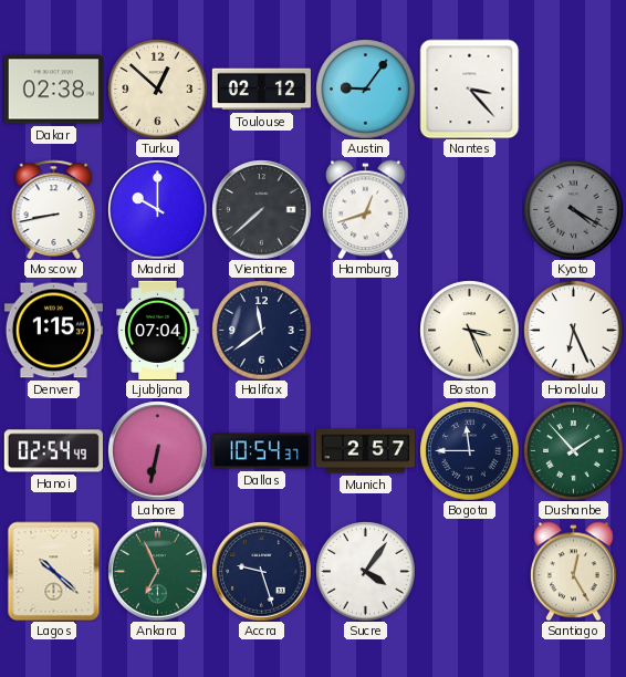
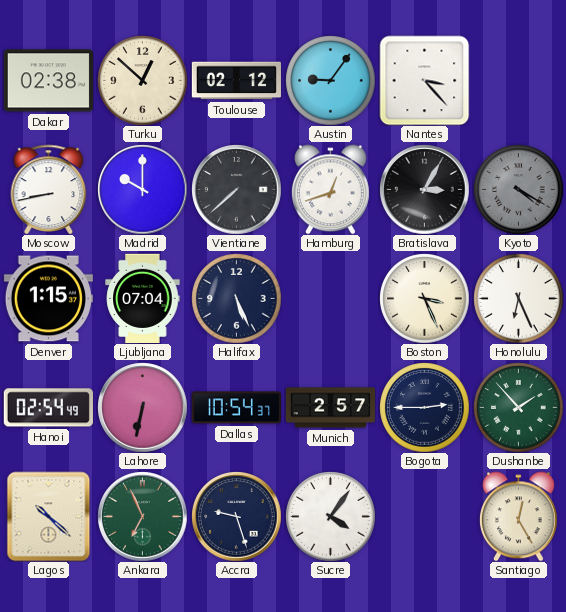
Bratislava: none -> 3:05 (424, 189)
Halifax: 11:39 -> 5:26 (236, 298)
Bogota: 11:45 -> 2:45 (424, 407)
